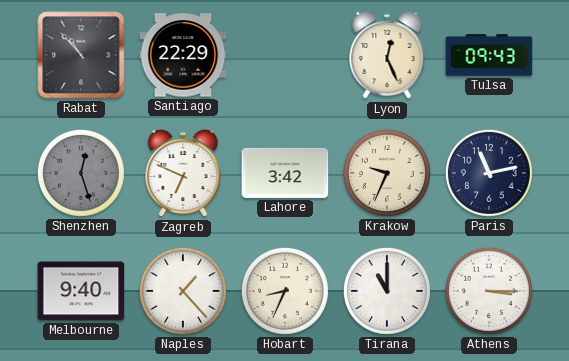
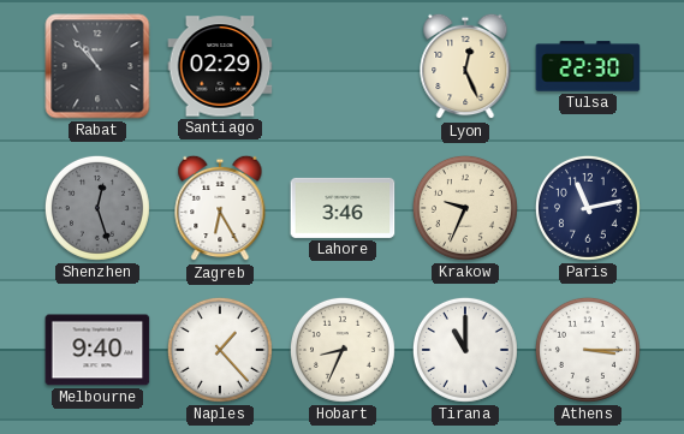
Santiago: 22:29 -> 02:29 (220, 66)
Tulsa: 09:43 -> 22:30 (588, 66)
Zagreb: 6:49 -> 6:25 (220, 208)
Lahore: 3:42 -> 3:46 (343, 208)
